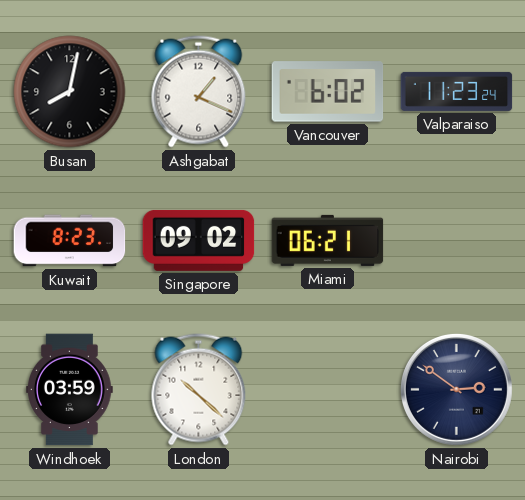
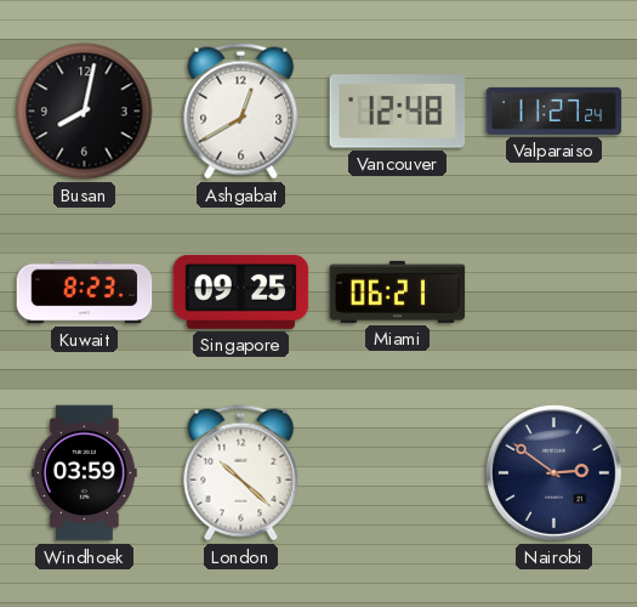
Ashgabat: 1:19 -> 12:40 (241, 112)
Vancouver: 6:02 -> 12:48 (398, 112)
Valparaiso: 11:23 -> 11:27 (554, 110)
Singapore: 09:02 -> 09:25 (241, 291)
